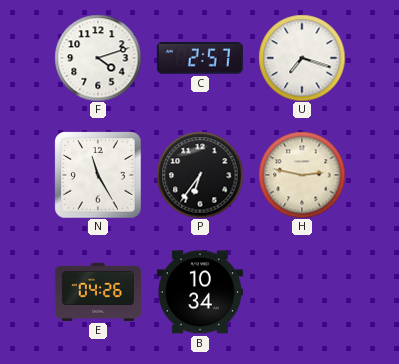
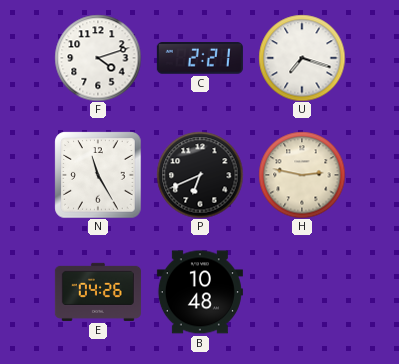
C: 2:57 -> 2:21 (200, 58)
P: 6:36 -> 6:41 (200, 175)
B: 10:34 -> 10:48 (200, 292)
